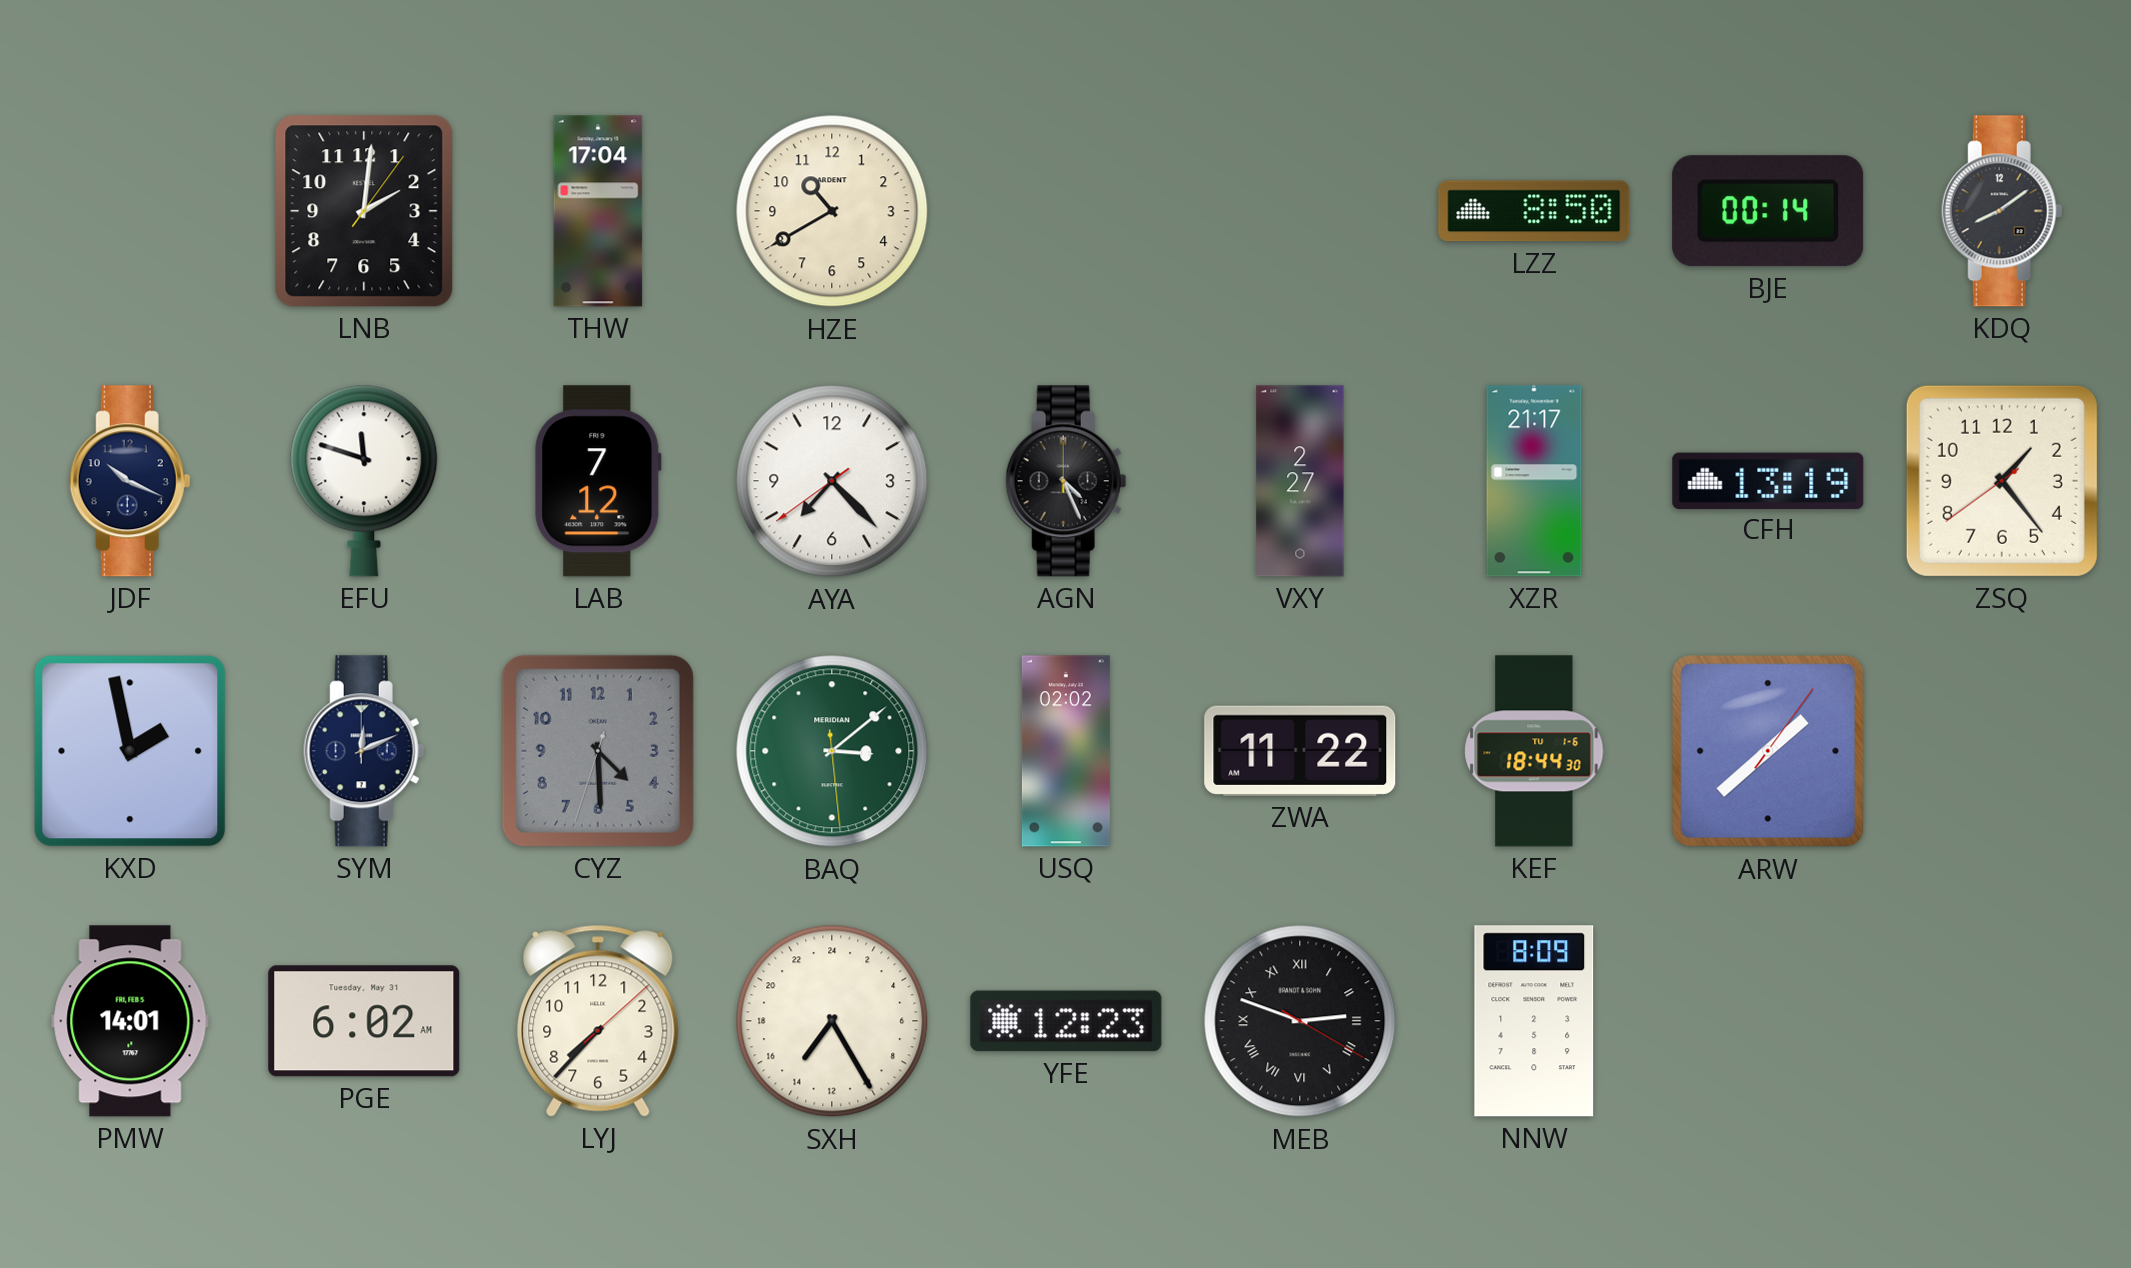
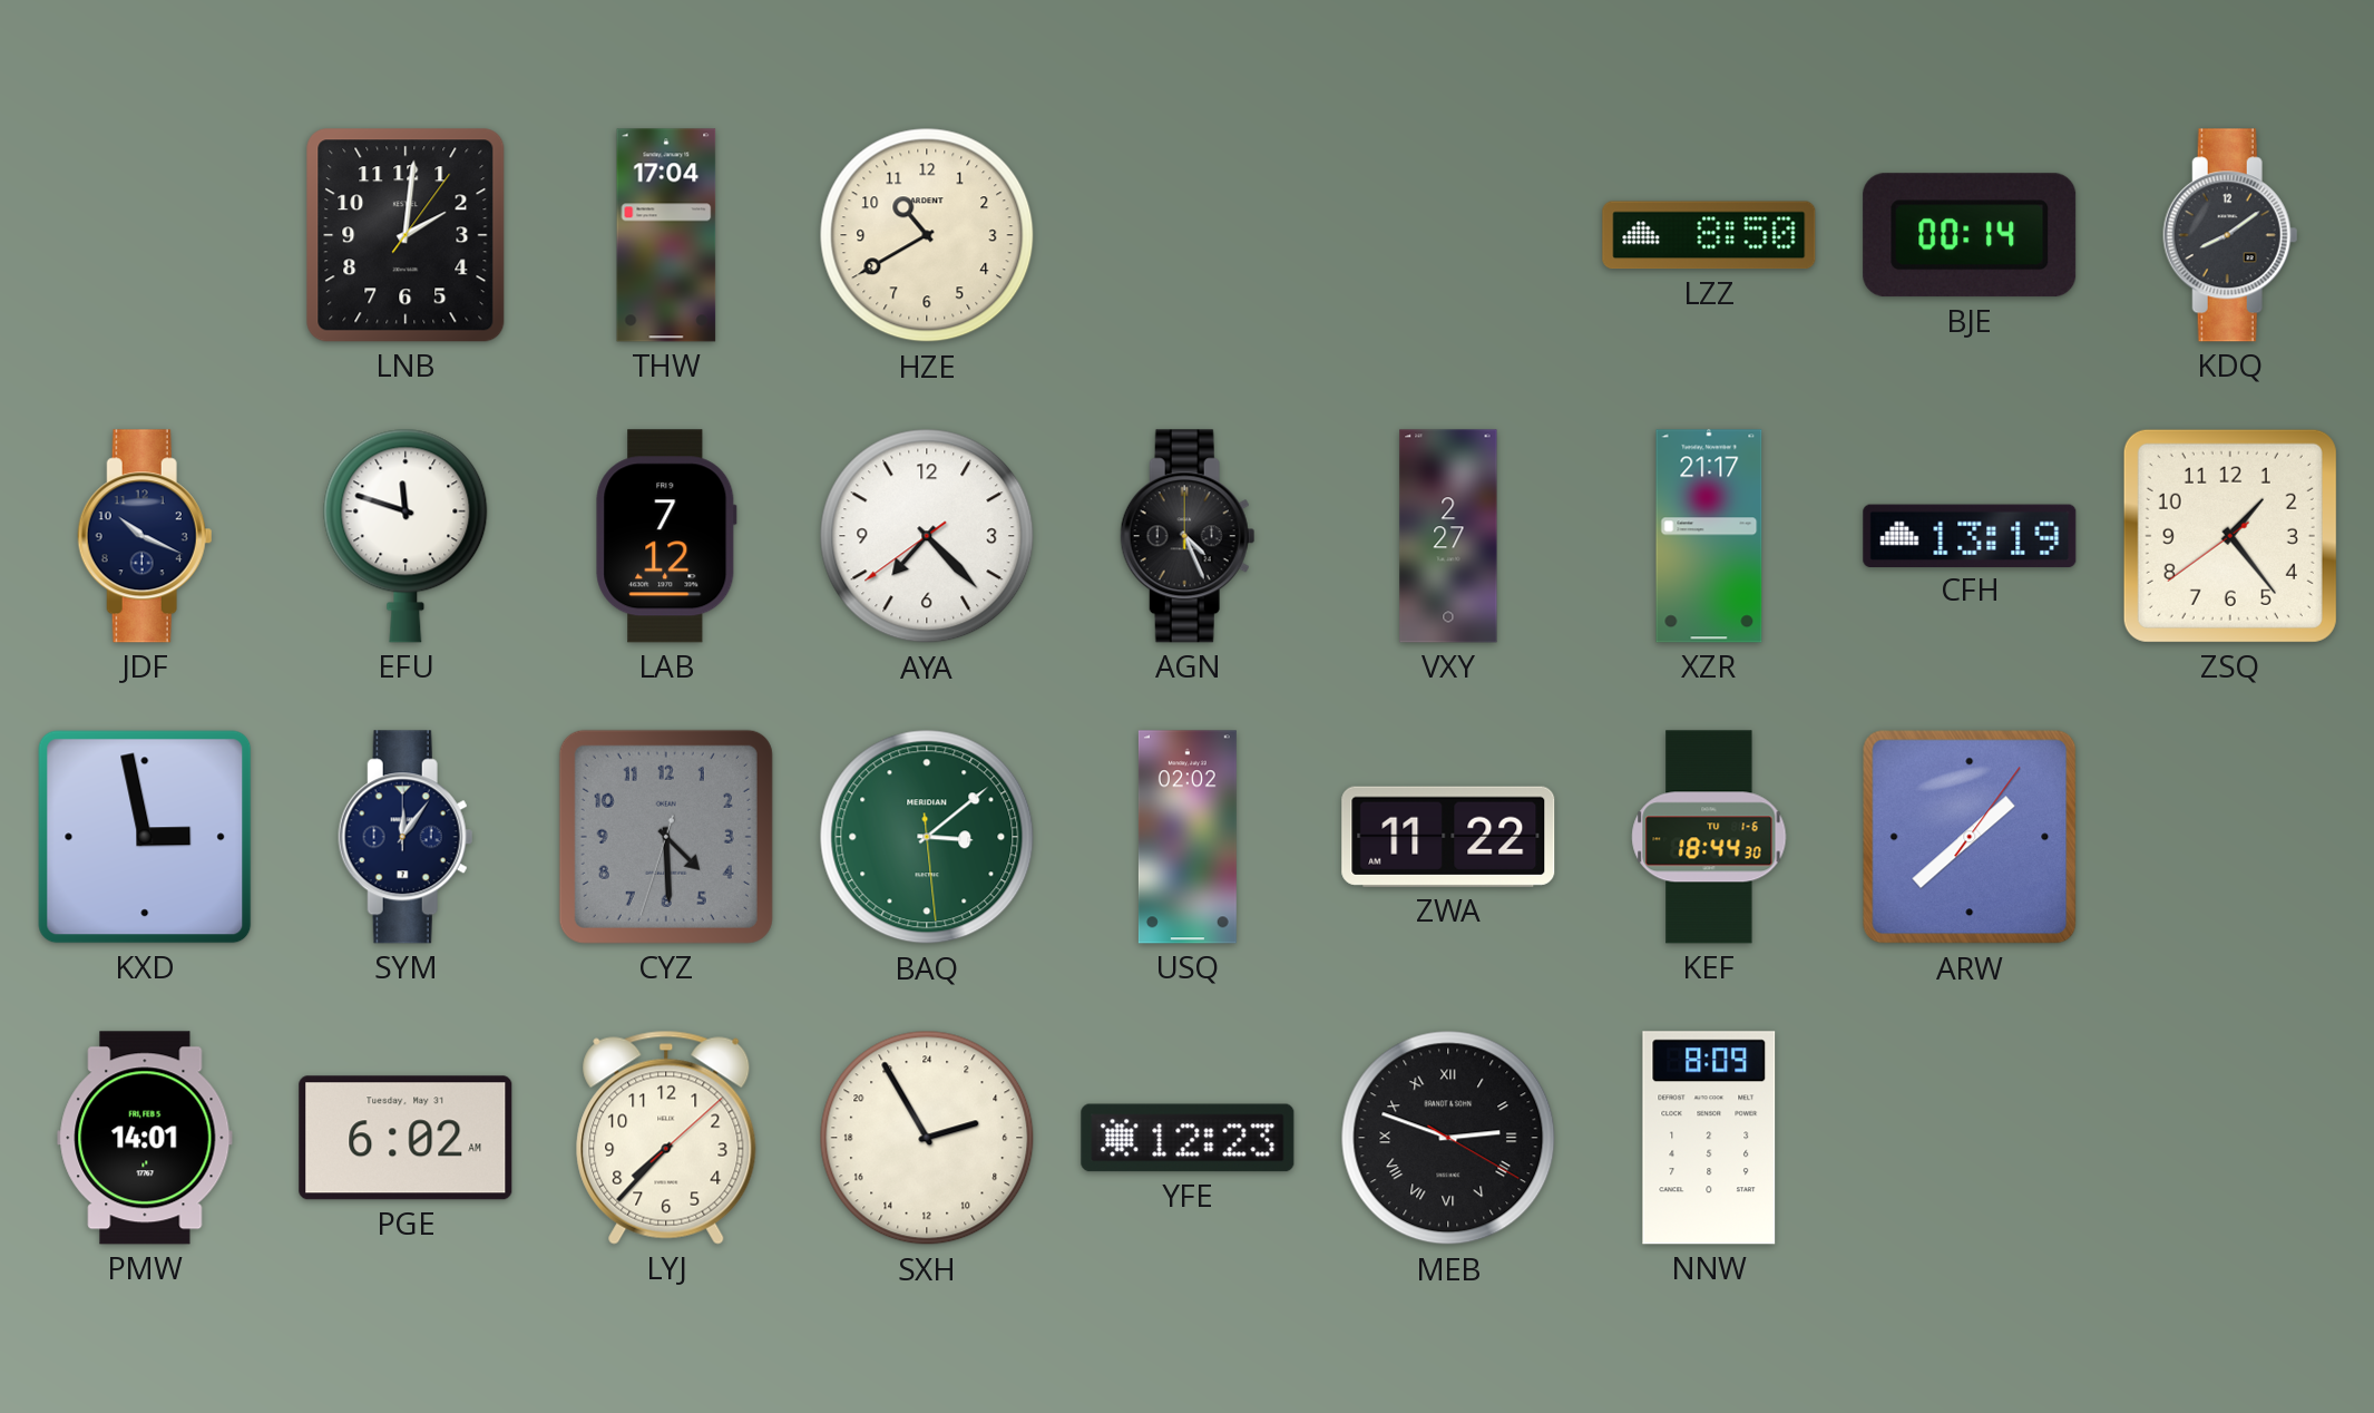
KXD: 1:58 -> 2:58 (145, 837)
SYM: 12:11 -> 12:06 (406, 837)
SXH: 14:25 -> 4:55 (927, 1138)
